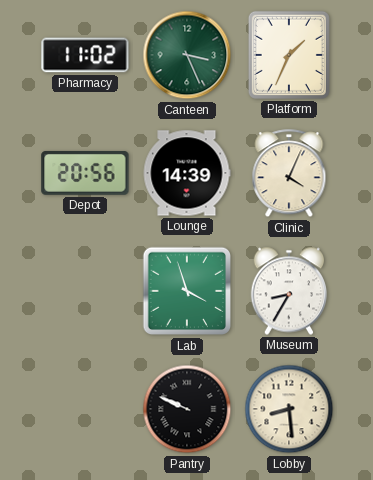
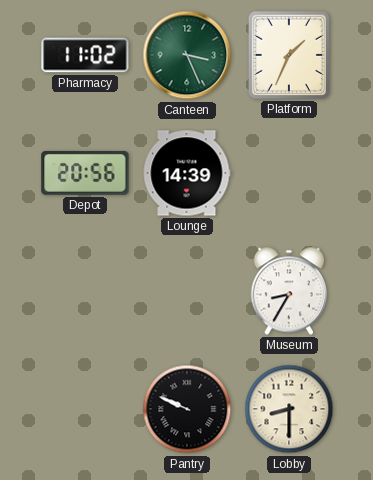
Clinic: 4:04 -> none (289, 174)
Lab: 3:57 -> none (187, 291)
Lobby: 8:29 -> 8:30 (289, 409)
